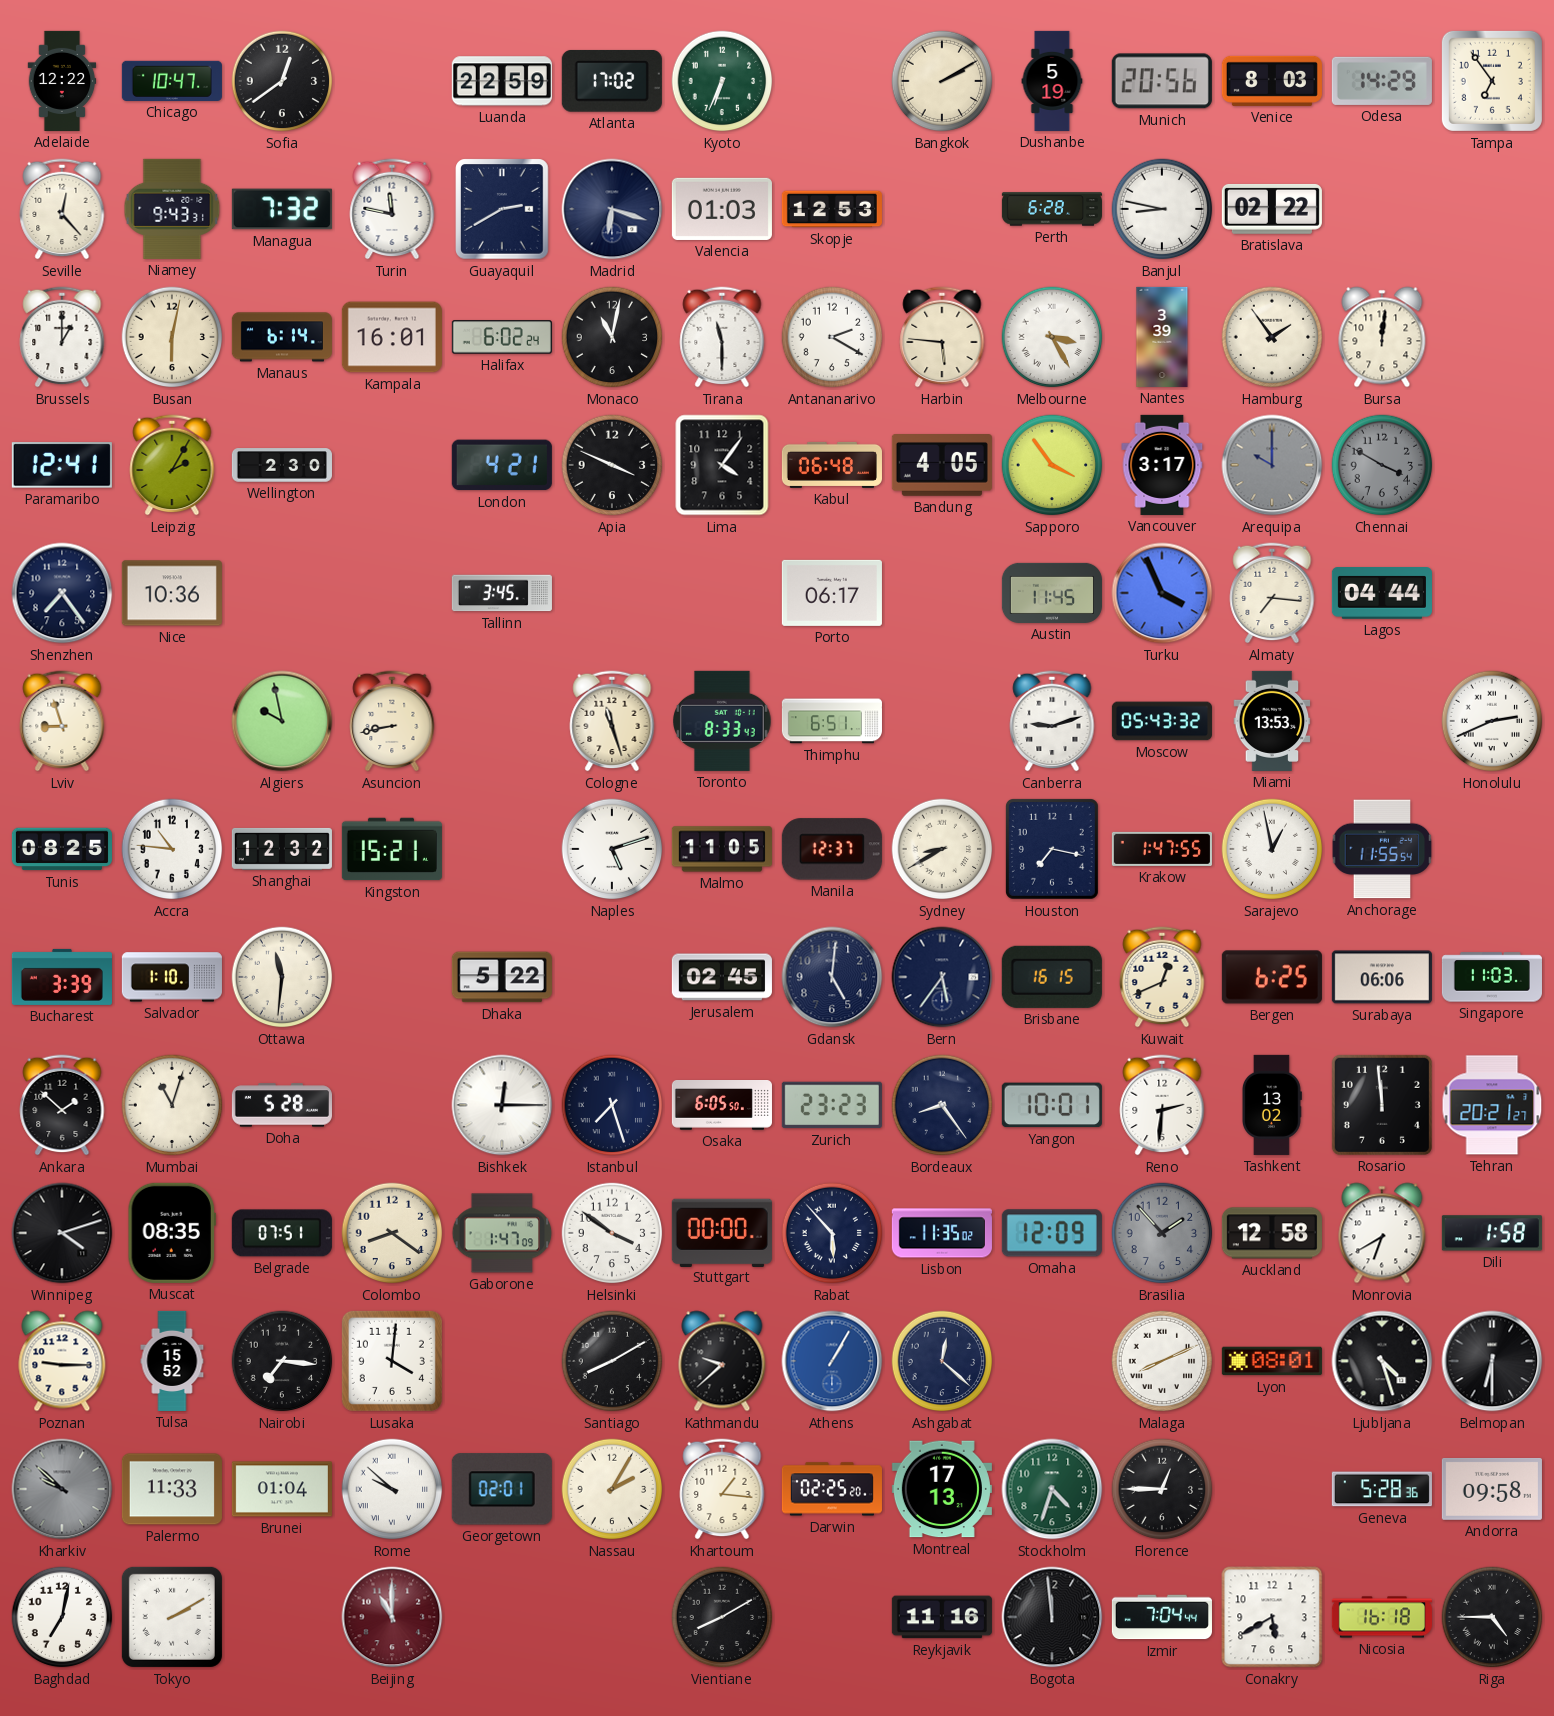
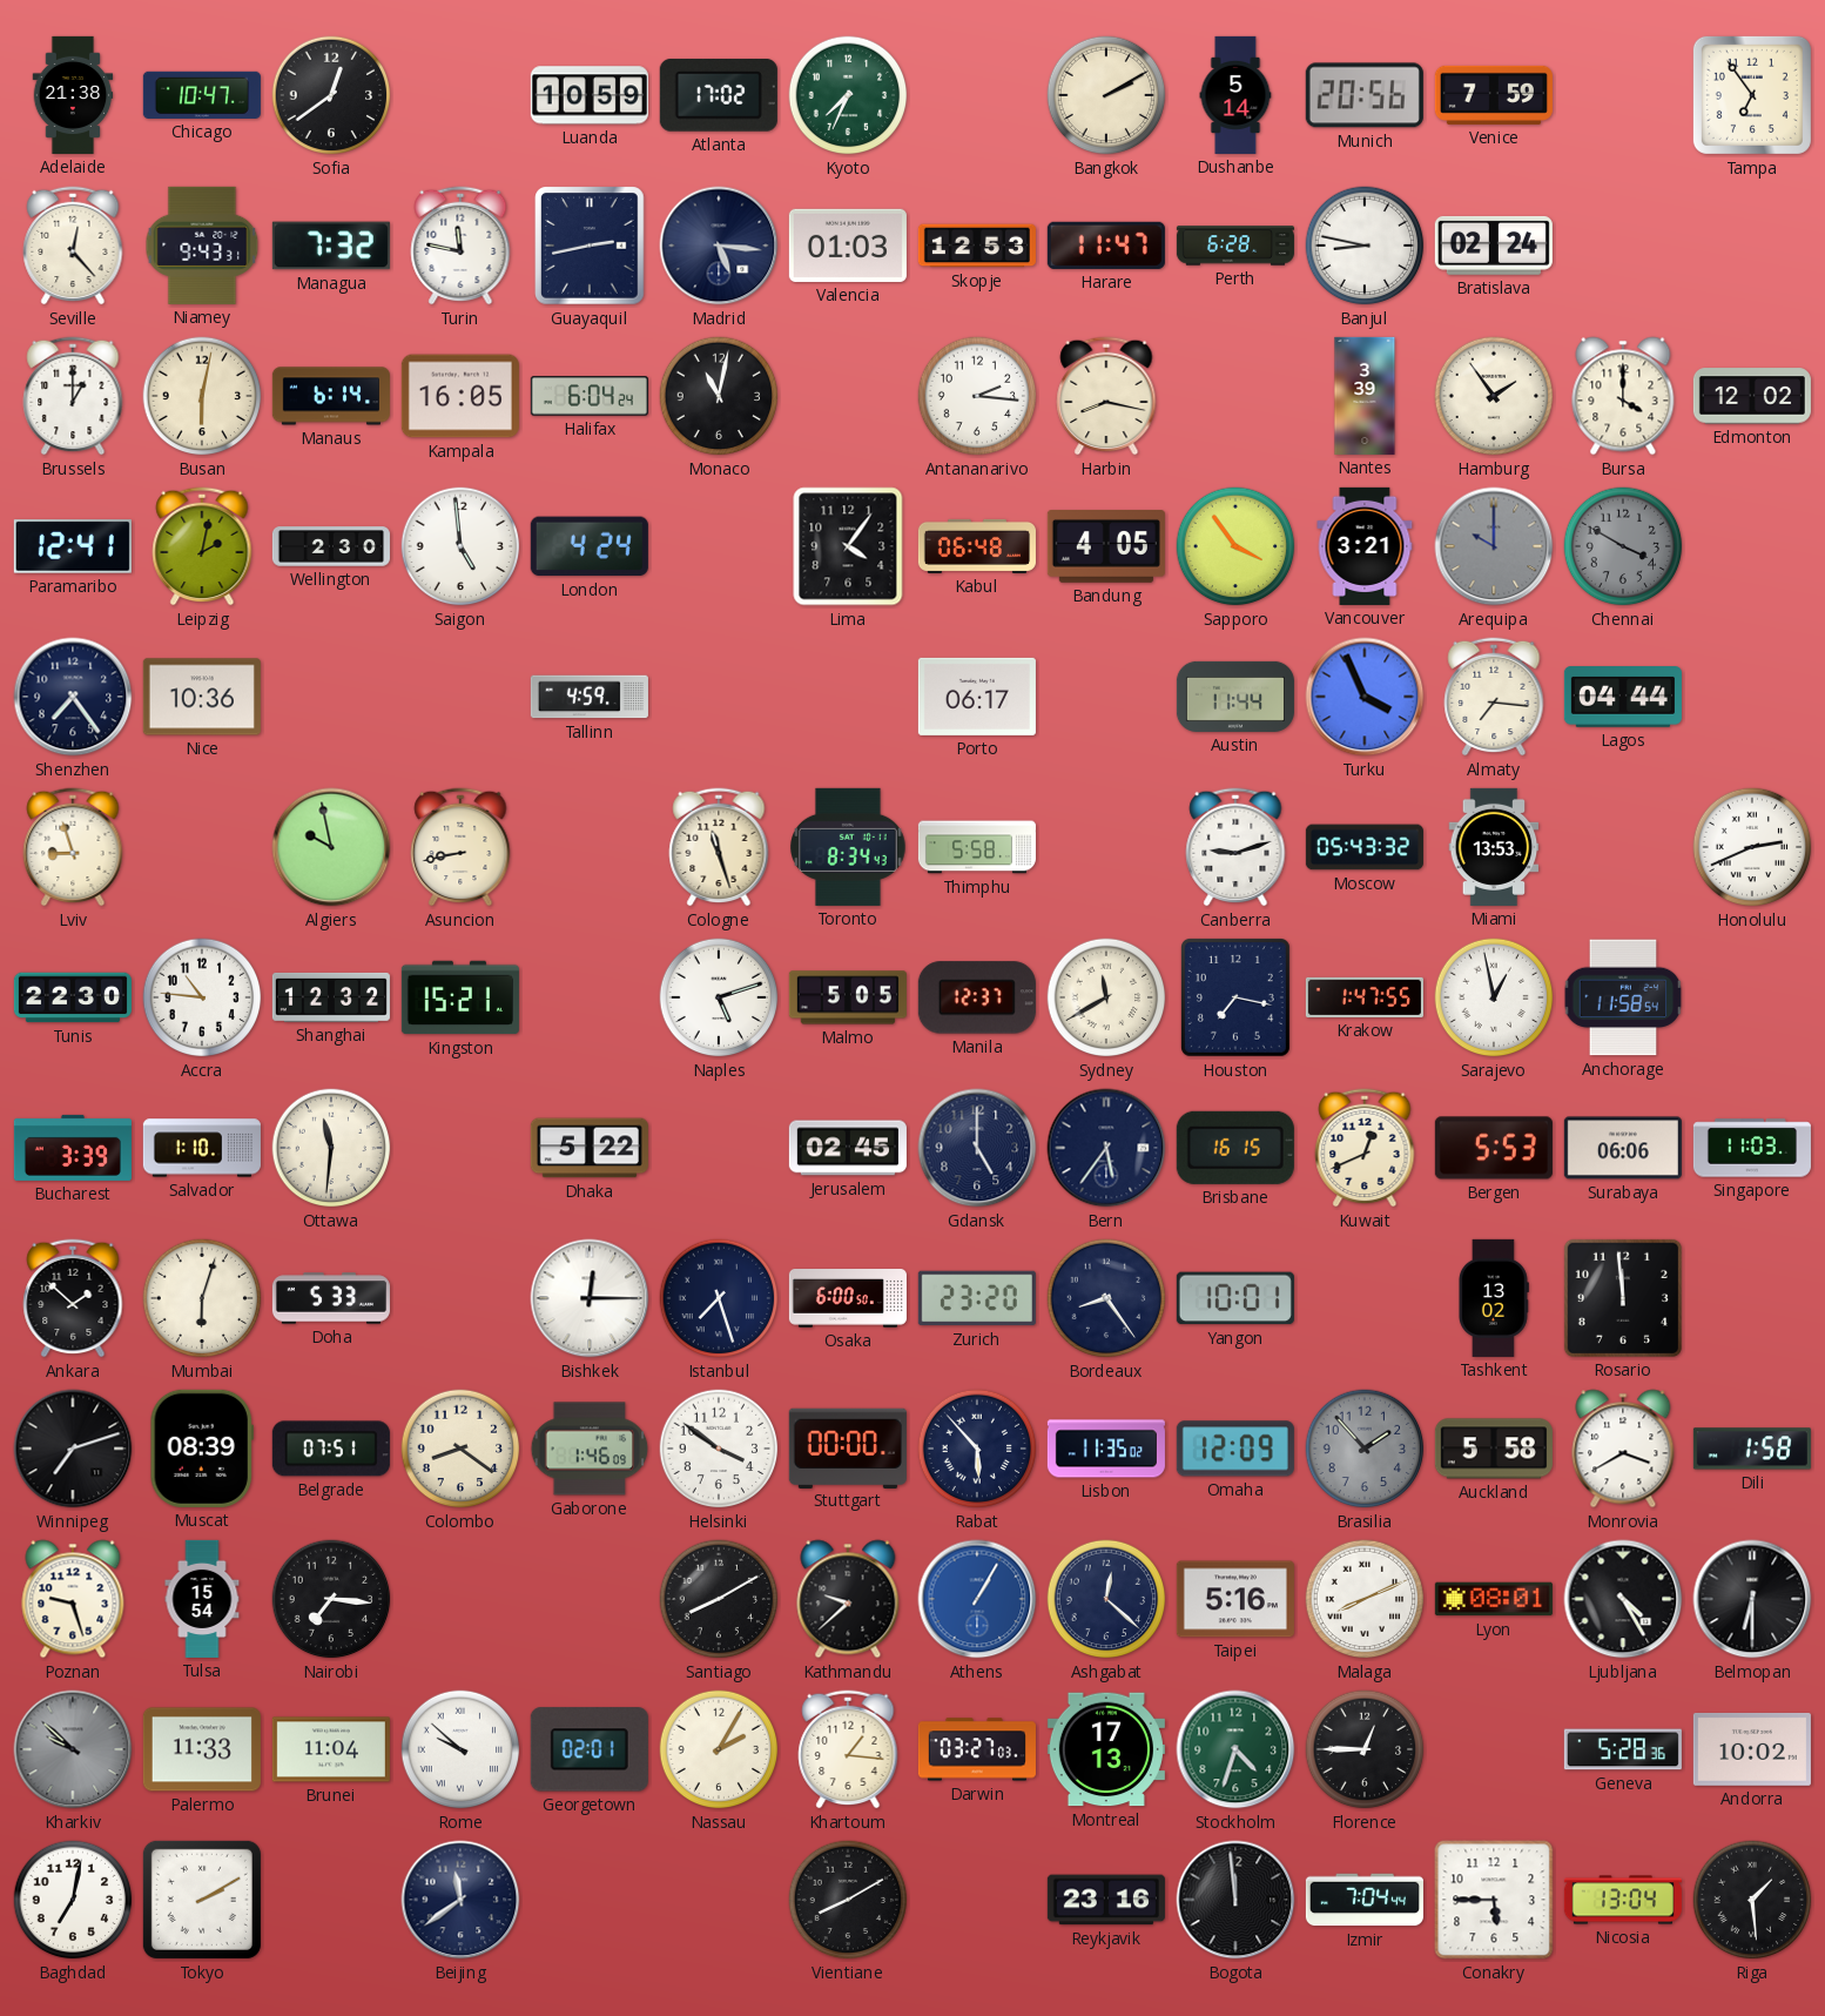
Adelaide: 12:22 -> 21:38 (73, 95)
Luanda: 22:59 -> 10:59 (590, 95)
Kyoto: 6:34 -> 7:34 (848, 95)
Dushanbe: 5:19 -> 5:14 (1235, 95)
Venice: 8:03 -> 7:59 (1494, 95)
Odesa: 14:29 -> none (1382, 81)
Guayaquil: 2:40 -> 2:43 (590, 246)
Madrid: 6:18 -> 5:16 (719, 246)
Harare: none -> 11:47 (1106, 246)
Bratislava: 02:22 -> 02:24 (1494, 246)
Kampala: 16:01 -> 16:05 (460, 396)
Halifax: 6:02 -> 6:04 (590, 396)
Tirana: 11:30 -> none (722, 337)
Antananarivo: 2:20 -> 2:16 (977, 396)
Harbin: 5:46 -> 8:17 (1106, 396)
Melbourne: 3:25 -> none (1052, 337)
Bursa: 12:01 -> 4:00 (1623, 396)
Edmonton: none -> 12:02 (1752, 396)
Leipzig: 2:05 -> 2:02 (202, 546)
Saigon: none -> 4:59 (460, 546)
London: 4:21 -> 4:24 (590, 546)
Apia: 3:49 -> none (612, 465)
Vancouver: 3:17 -> 3:21 (1365, 546)
Tallinn: 3:45 -> 4:59 (590, 697)
Austin: 11:45 -> 11:44 (1235, 697)
Toronto: 8:33 -> 8:34 (849, 847)
Thimphu: 6:51 -> 5:58 (977, 847)
Tunis: 08:25 -> 22:30 (73, 997)
Malmo: 11:05 -> 5:05 (848, 997)
Sydney: 8:40 -> 11:40 (1106, 997)
Anchorage: 11:55 -> 11:58 (1623, 997)
Gdansk: 5:01 -> 5:00 (977, 1148)
Bergen: 6:25 -> 5:53 (1494, 1148)
Mumbai: 11:03 -> 6:03 (202, 1298)
Doha: 5:28 -> 5:33 (331, 1298)
Osaka: 6:05 -> 6:00 (848, 1298)
Zurich: 23:23 -> 23:20 (977, 1298)
Reno: 2:31 -> none (1162, 1105)
Tehran: 20:21 -> none (1492, 1105)
Winnipeg: 4:12 -> 7:12 (73, 1449)
Muscat: 08:35 -> 08:39 (202, 1449)
Gaborone: 1:47 -> 1:46 (590, 1449)
Auckland: 12:58 -> 5:58 (1494, 1449)
Monrovia: 6:40 -> 3:40 (1623, 1449)
Poznan: 9:15 -> 9:27 (73, 1599)
Tulsa: 15:52 -> 15:54 (202, 1599)
Lusaka: 4:01 -> none (392, 1361)
Taipei: none -> 5:16 (1235, 1599)
Ljubljana: 4:27 -> 4:25 (1623, 1599)
Brunei: 01:04 -> 11:04 (331, 1749)
Darwin: 02:25 -> 03:27 (977, 1749)
Andorra: 09:58 -> 10:02 (1752, 1749)
Beijing: 11:00 -> 11:39 (460, 1900)
Beijing dial: burgundy -> navy (460, 1900)
Reykjavik: 11:16 -> 23:16 (1106, 1900)
Conakry: 5:40 -> 5:45 (1494, 1900)
Nicosia: 16:18 -> 13:04 (1623, 1900)
Riga: 4:45 -> 1:29 (1752, 1900)
